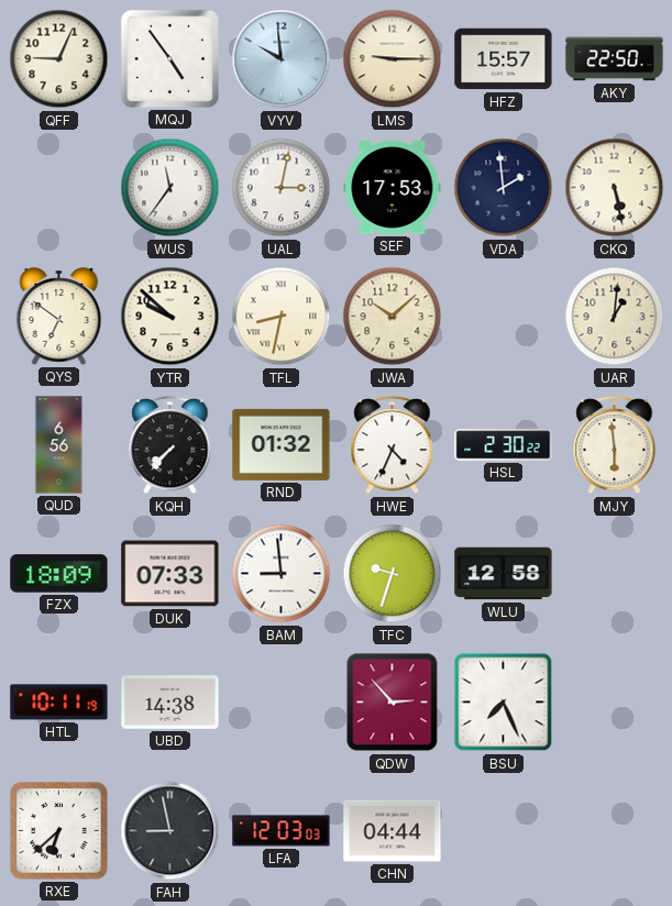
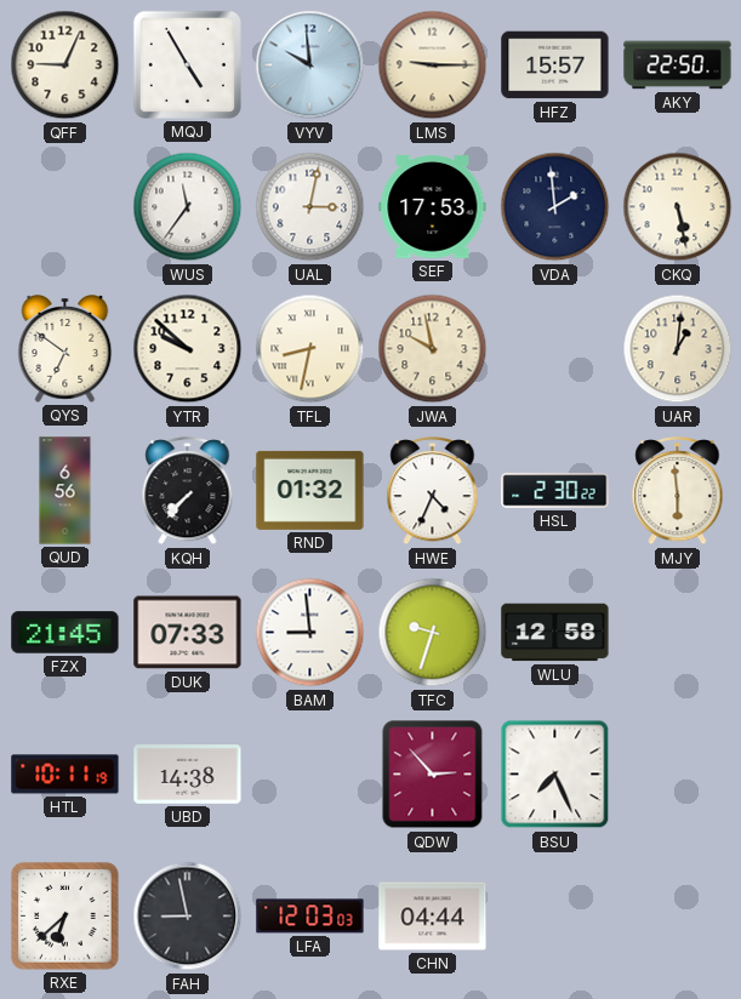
MQJ: 4:54 -> 4:55 (187, 64)
JWA: 10:08 -> 9:58 (433, 349)
FZX: 18:09 -> 21:45 (65, 633)
